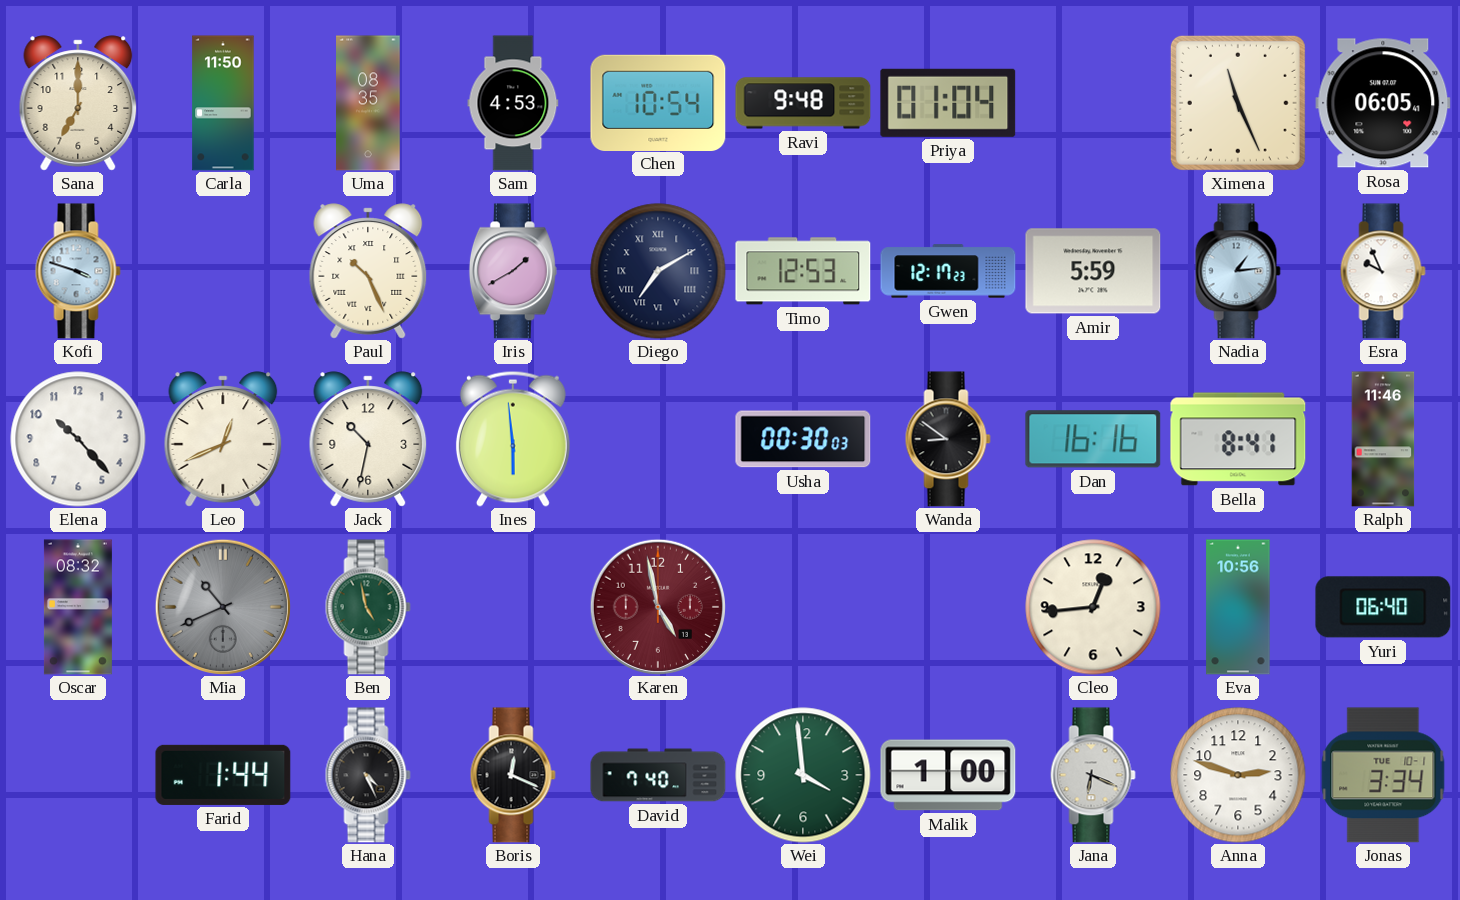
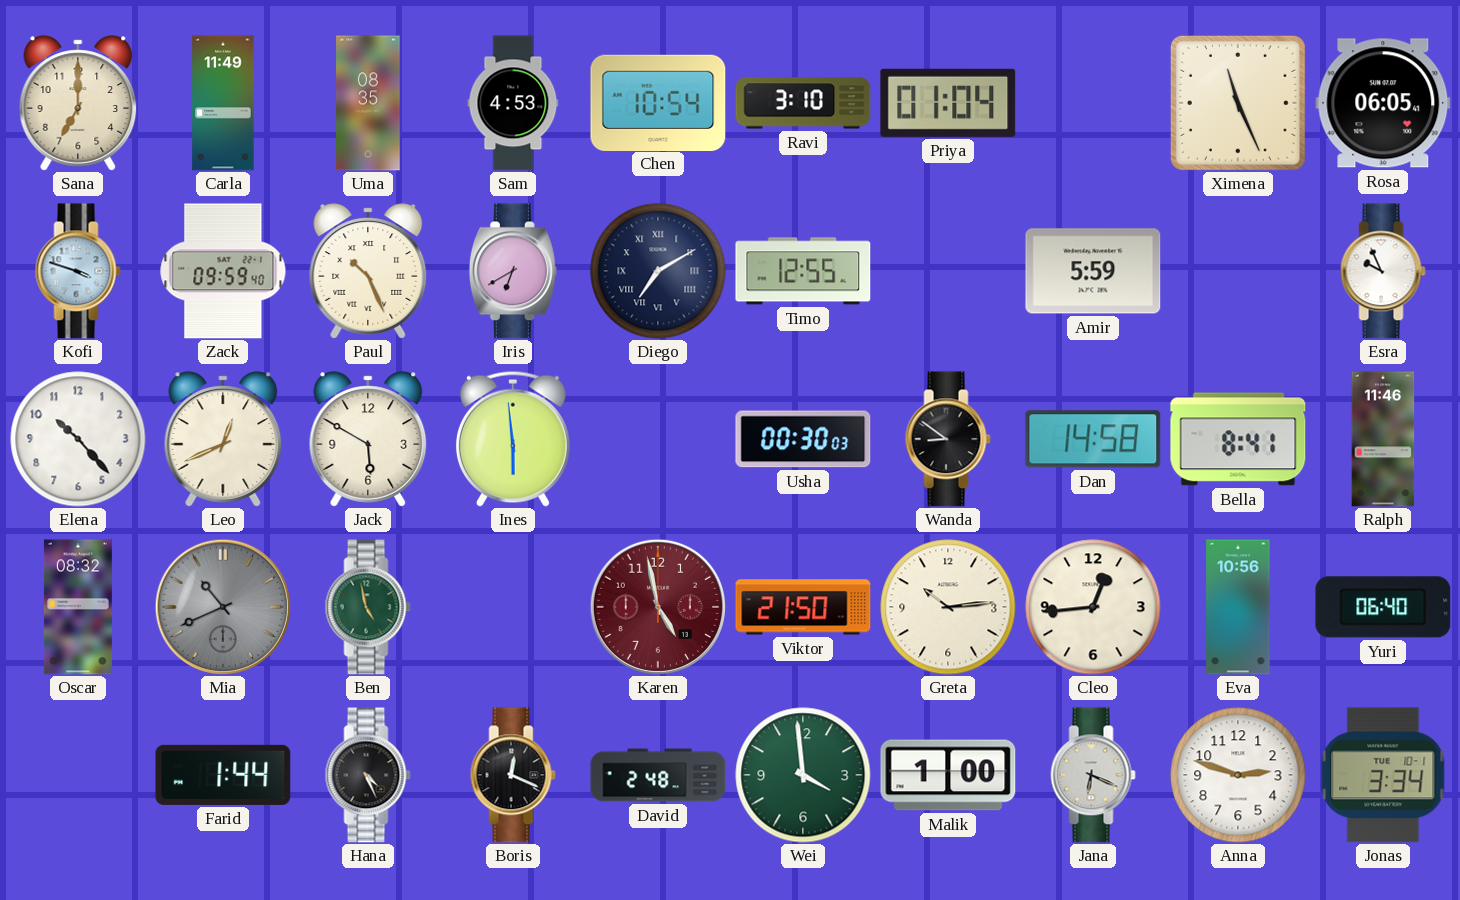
Carla: 11:50 -> 11:49 (223, 103)
Ravi: 9:48 -> 3:10 (803, 103)
Zack: none -> 09:59 (223, 271)
Iris: 1:40 -> 6:40 (513, 271)
Timo: 12:53 -> 12:55 (803, 271)
Gwen: 12:17 -> none (948, 271)
Nadia: 1:14 -> none (1238, 271)
Jack: 10:32 -> 5:50 (368, 439)
Dan: 16:16 -> 14:58 (1093, 439)
Viktor: none -> 21:50 (803, 607)
Greta: none -> 10:14 (948, 607)
David: 7:40 -> 2:48 (658, 775)
